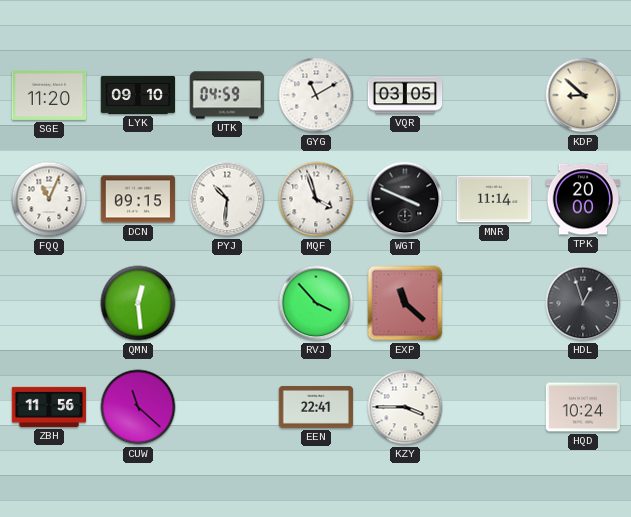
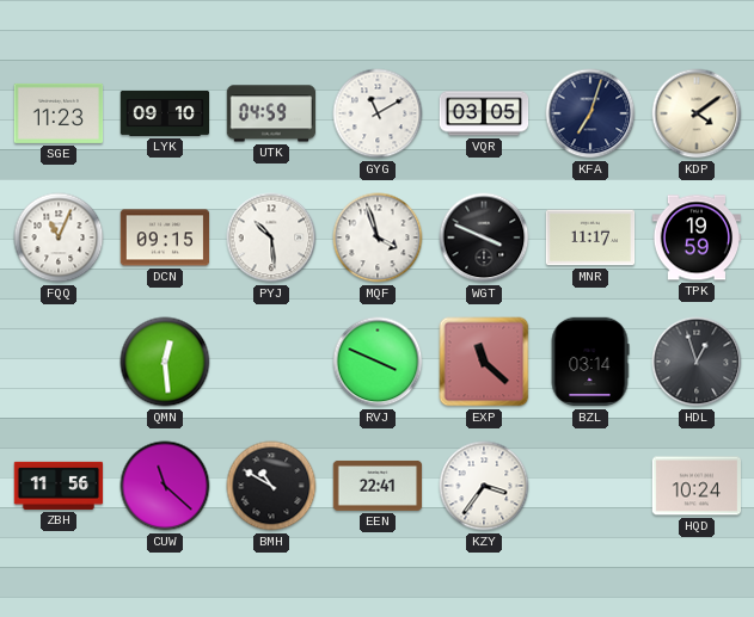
SGE: 11:20 -> 11:23 (59, 113)
KFA: none -> 7:03 (590, 113)
KDP: 8:52 -> 4:09 (697, 113)
PYJ: 10:31 -> 10:29 (271, 237)
MNR: 11:14 -> 11:17 (590, 237)
TPK: 20:00 -> 19:59 (695, 237)
RVJ: 3:53 -> 3:49 (378, 362)
BZL: none -> 03:14 (590, 362)
BMH: none -> 10:50 (271, 486)
KZY: 3:45 -> 3:36 (484, 486)
